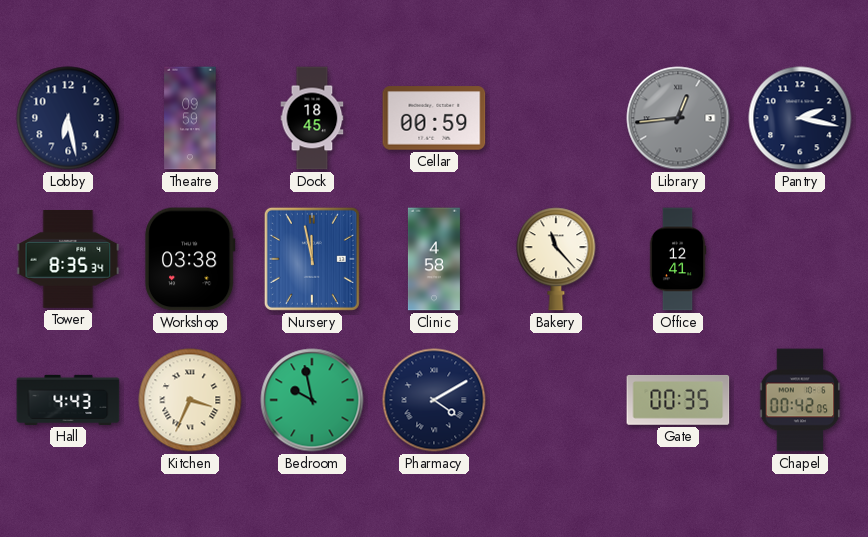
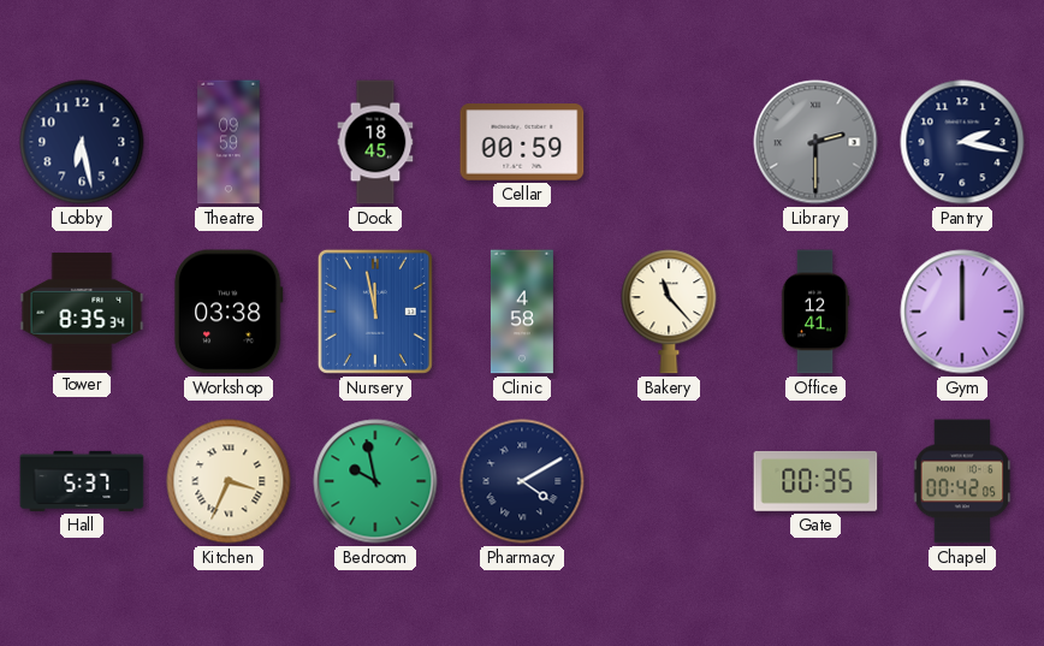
Library: 12:44 -> 2:30 (815, 142)
Gym: none -> 12:00 (962, 312)
Hall: 4:43 -> 5:37 (82, 481)
